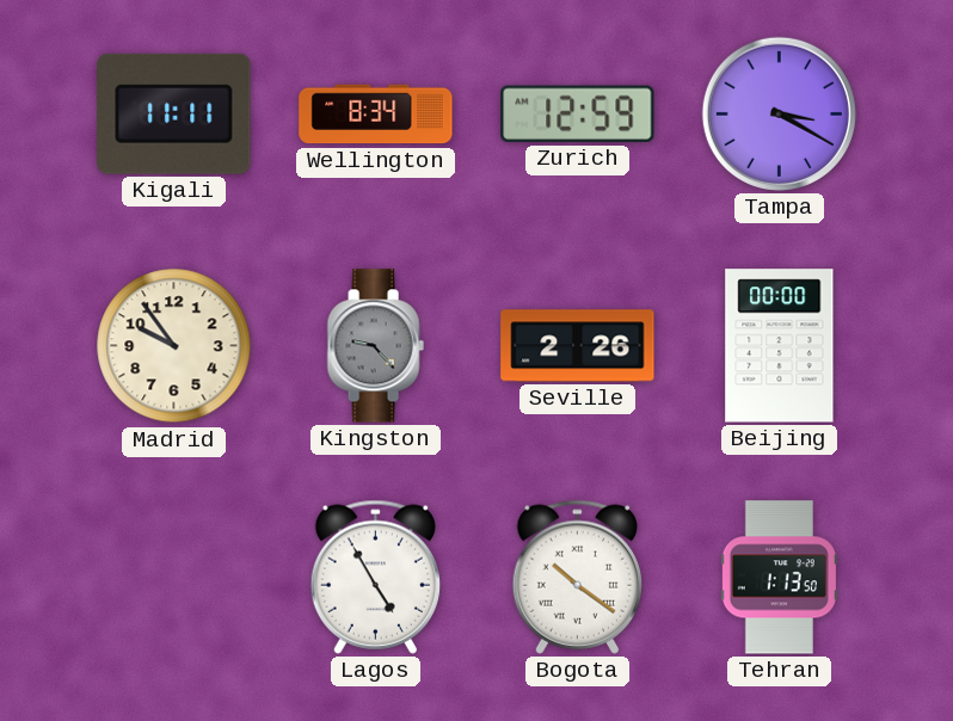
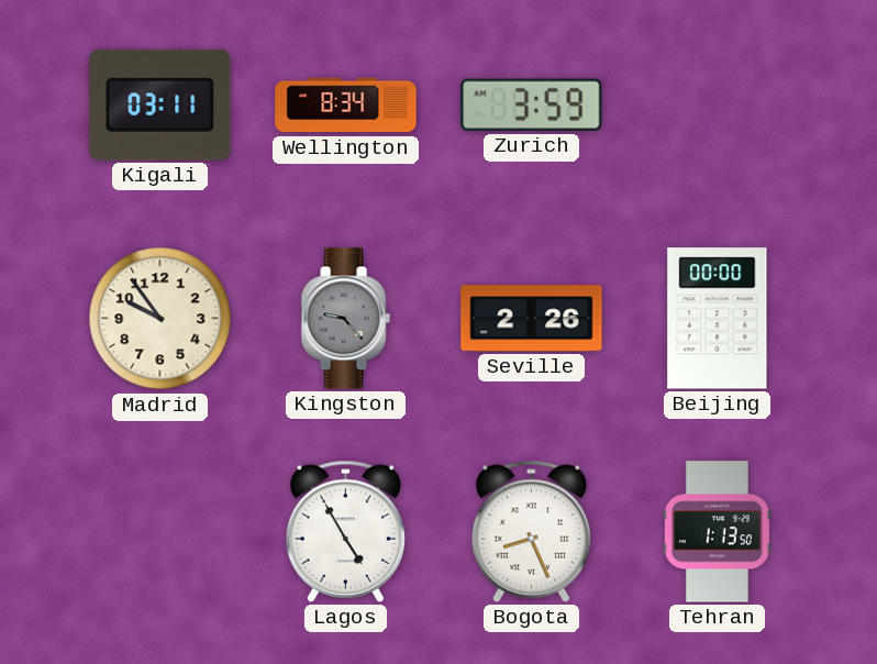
Kigali: 11:11 -> 03:11 (160, 104)
Zurich: 12:59 -> 3:59 (532, 104)
Tampa: 3:20 -> none (779, 113)
Bogota: 10:21 -> 8:26 (531, 531)
